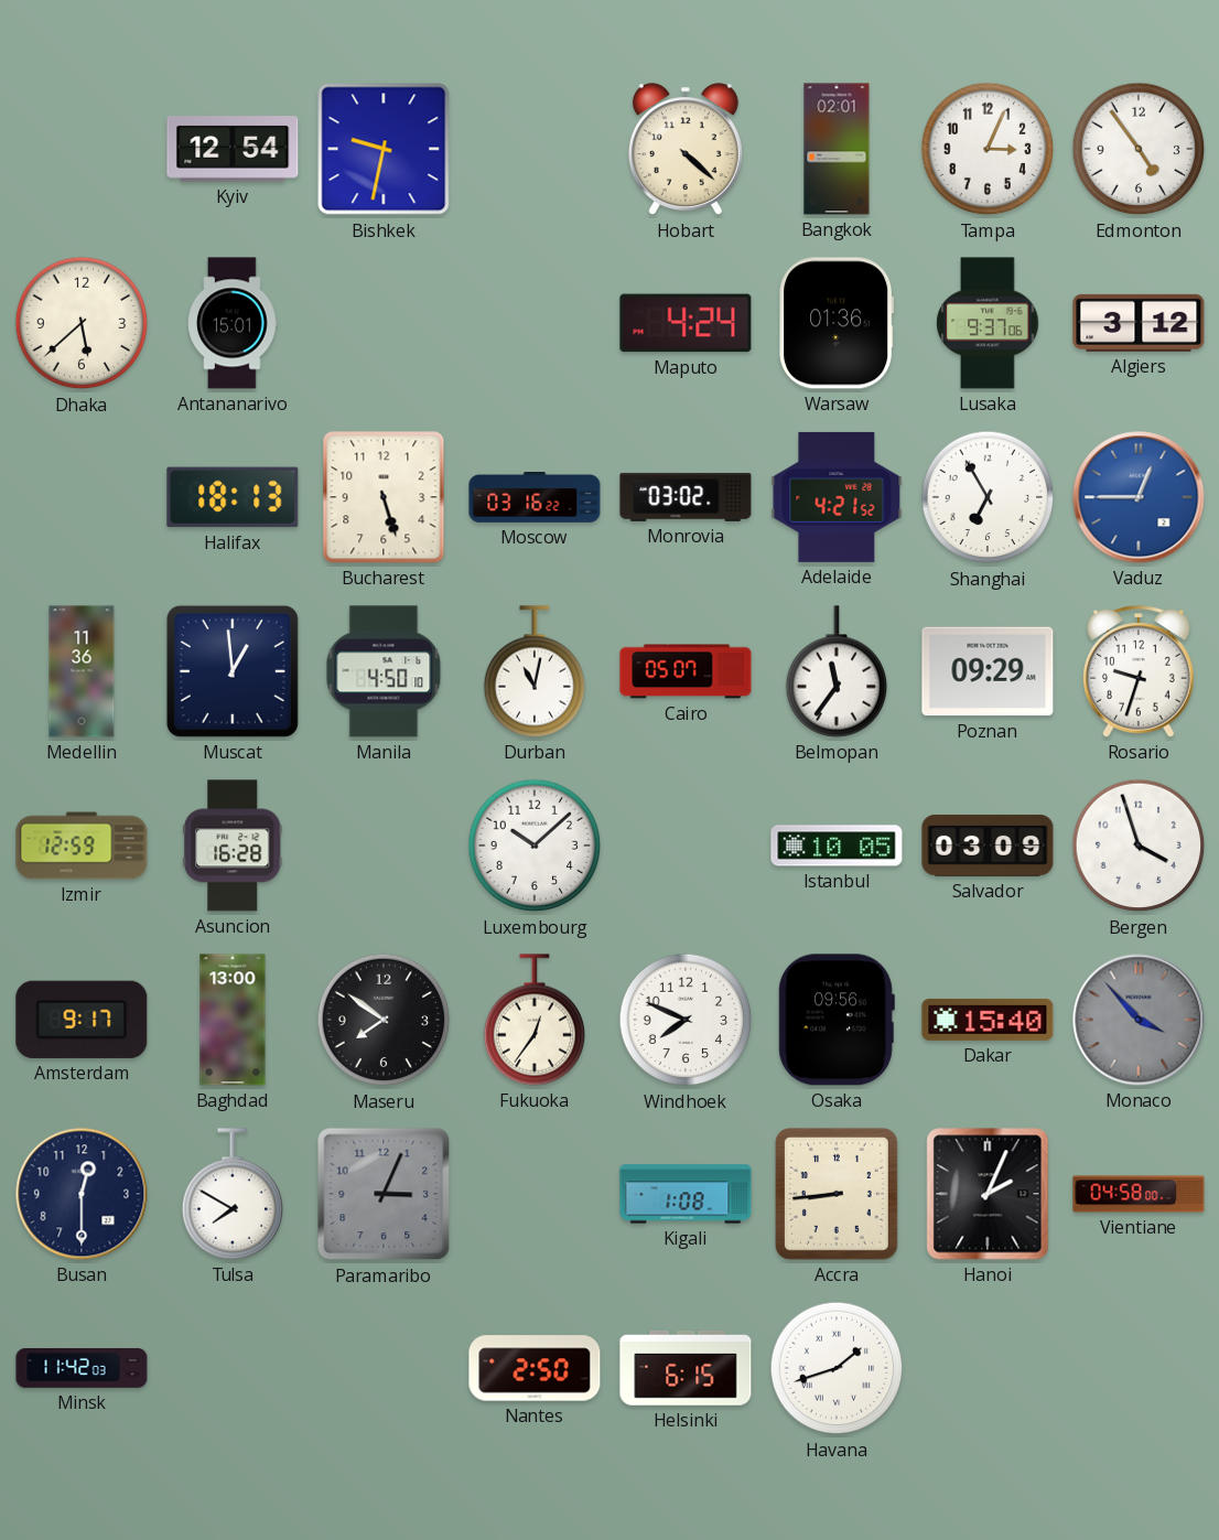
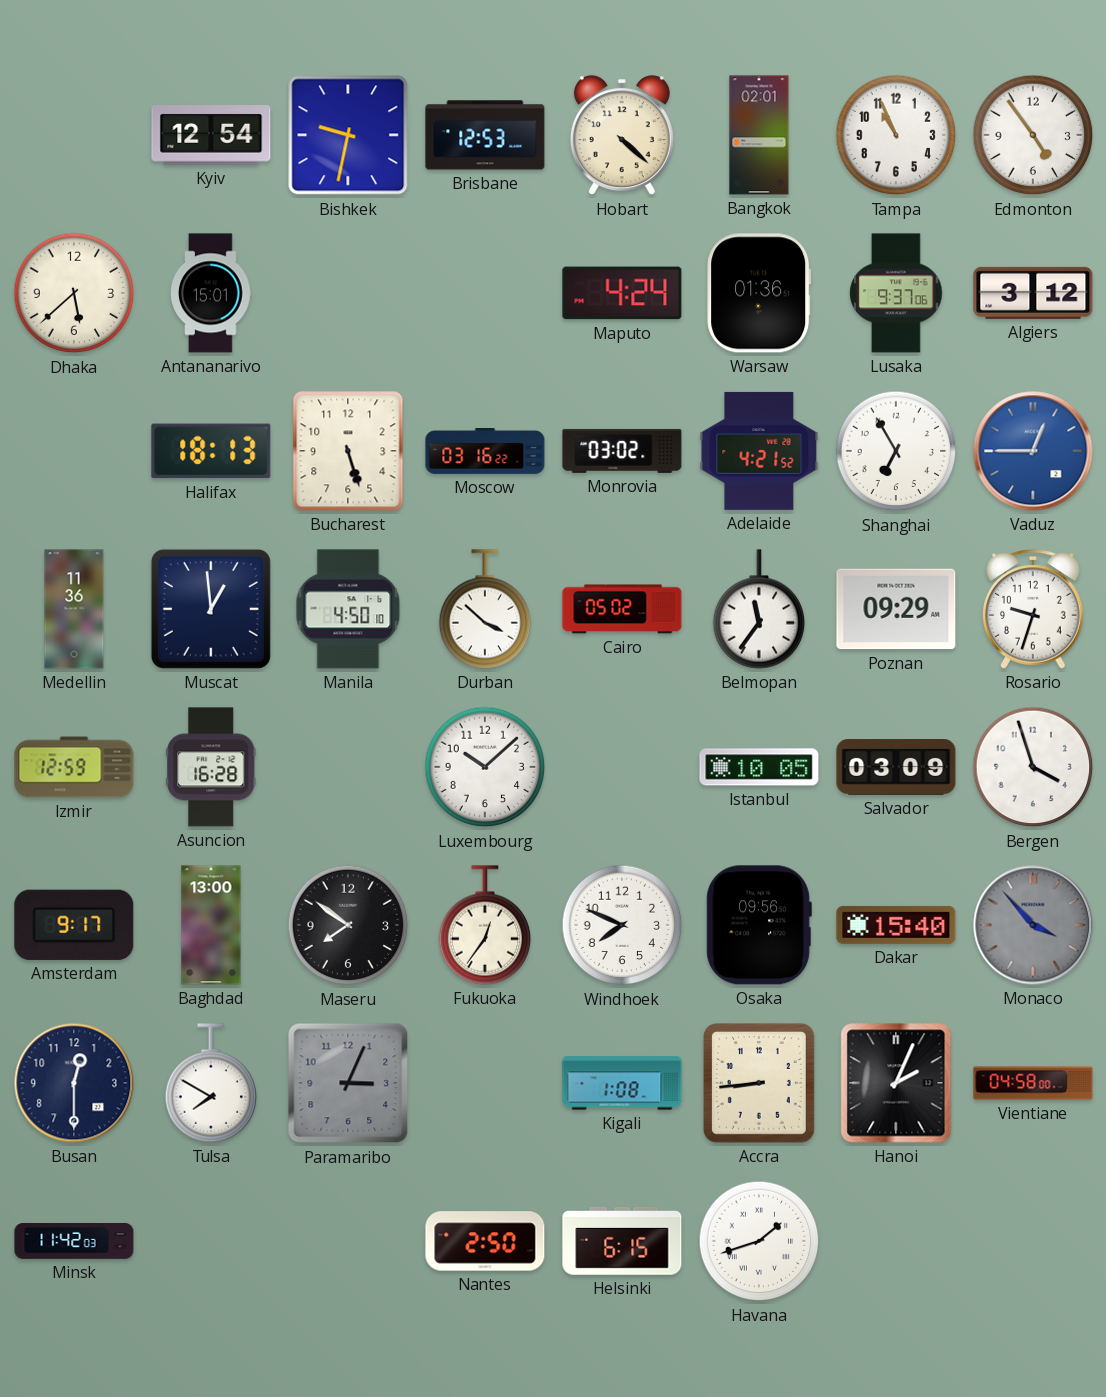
Brisbane: none -> 12:53 (485, 135)
Tampa: 3:04 -> 10:56 (896, 135)
Durban: 11:02 -> 3:52 (485, 609)
Cairo: 05:07 -> 05:02 (622, 609)
